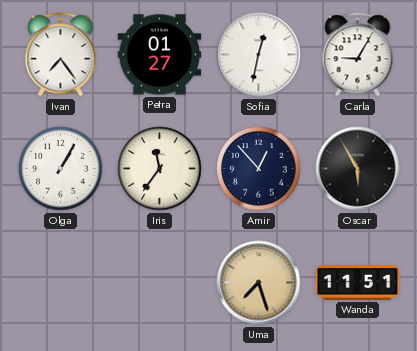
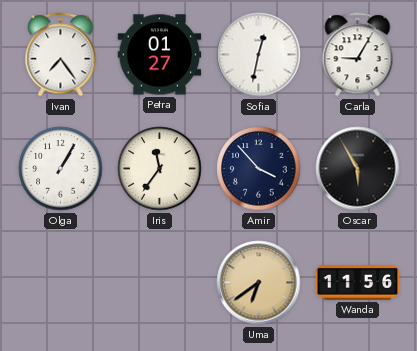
Amir: 12:53 -> 3:53 (259, 169)
Uma: 7:27 -> 6:39 (259, 283)
Wanda: 11:51 -> 11:56 (358, 283)
